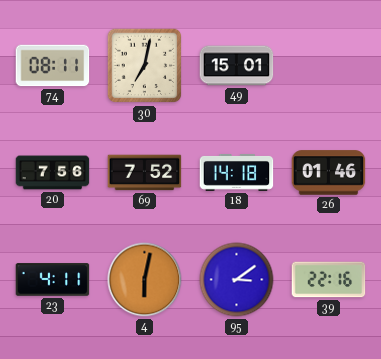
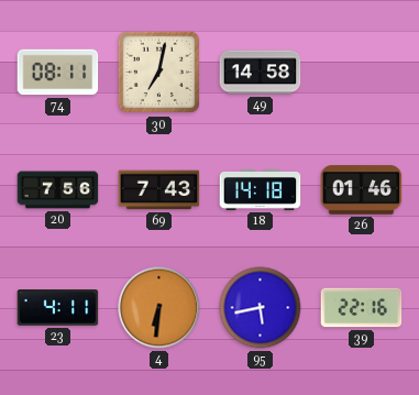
49: 15:01 -> 14:58 (261, 73)
69: 7:52 -> 7:43 (159, 190)
4: 6:02 -> 6:31 (159, 308)
95: 3:09 -> 5:43 (261, 308)
